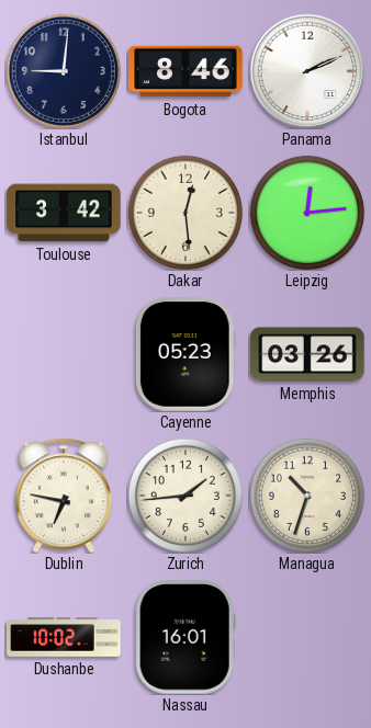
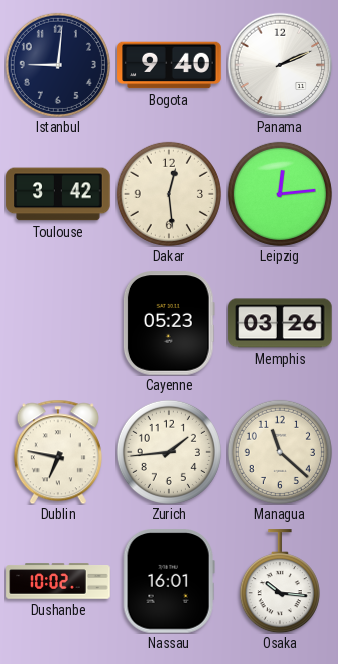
Bogota: 8:46 -> 9:40 (169, 65)
Managua: 10:33 -> 11:22 (280, 452)
Osaka: none -> 10:16 (280, 581)
